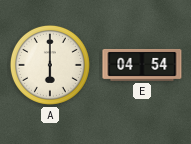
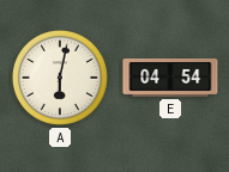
A: 6:00 -> 6:02 (60, 78)
